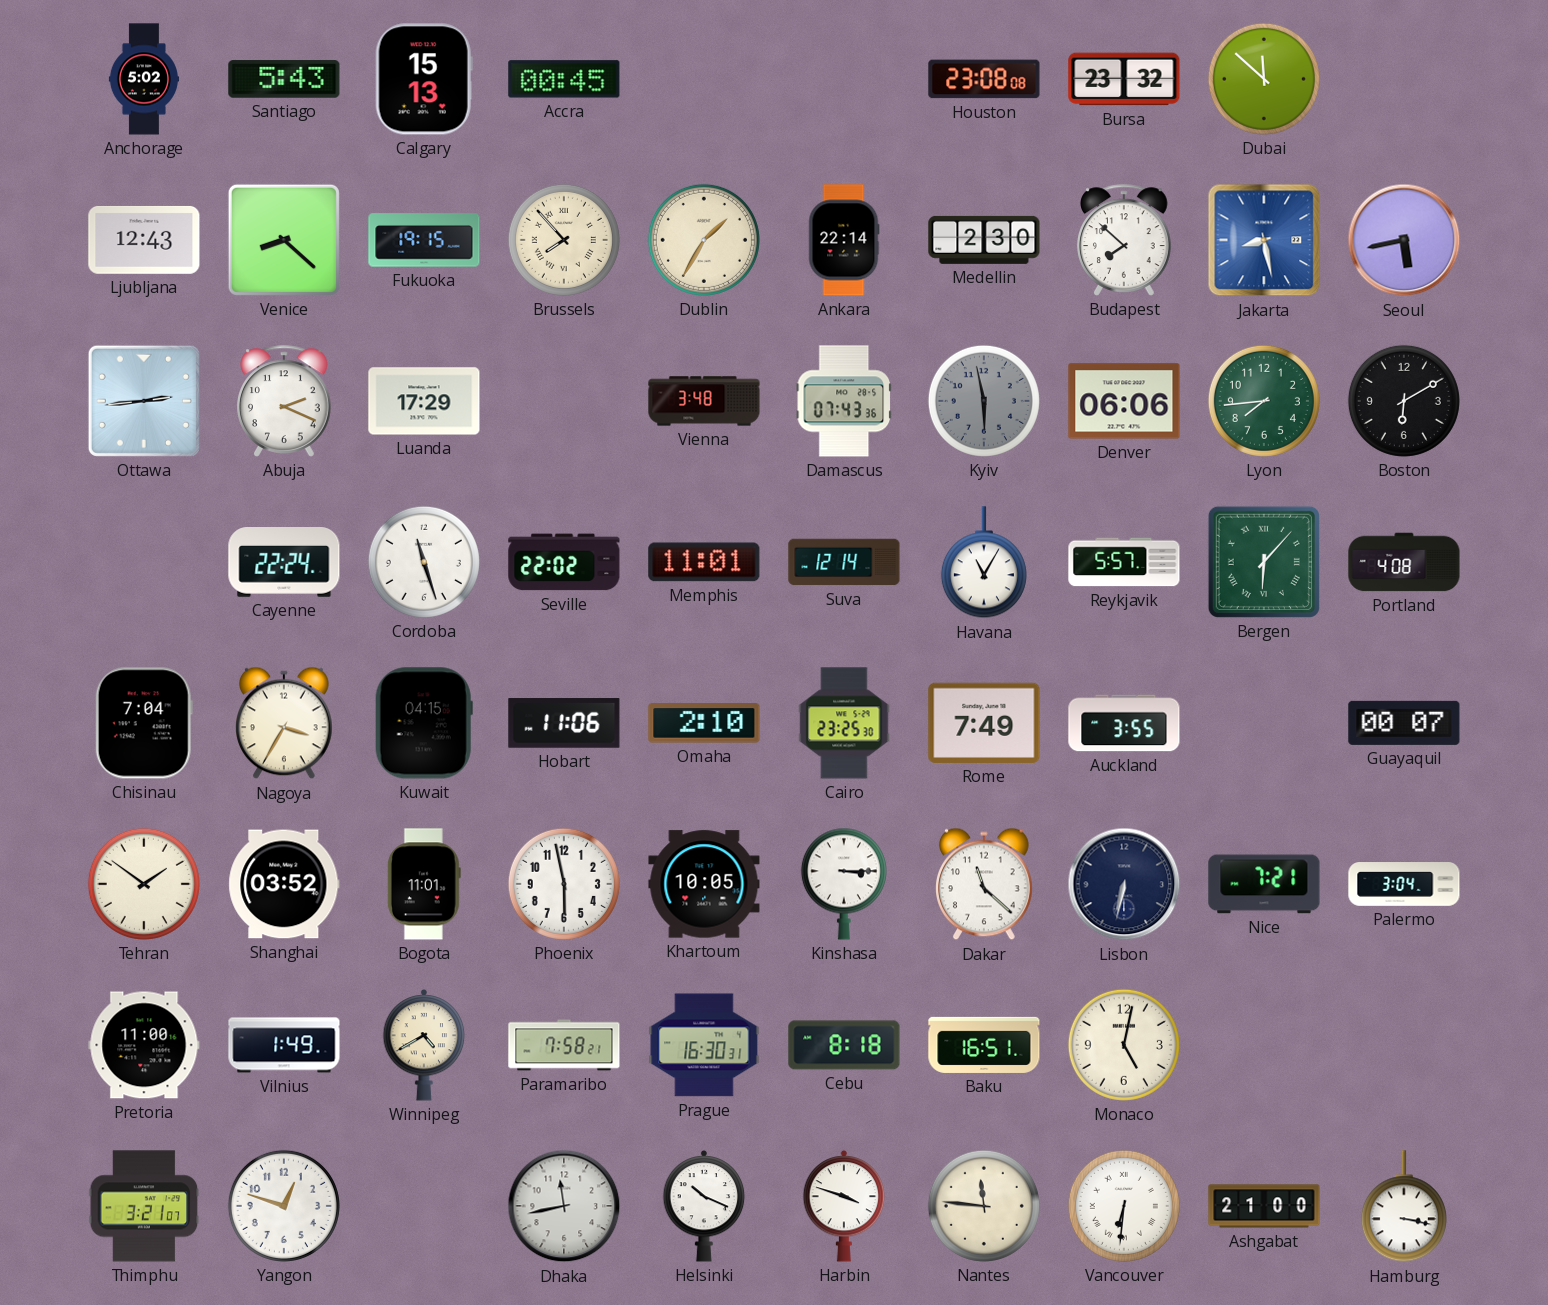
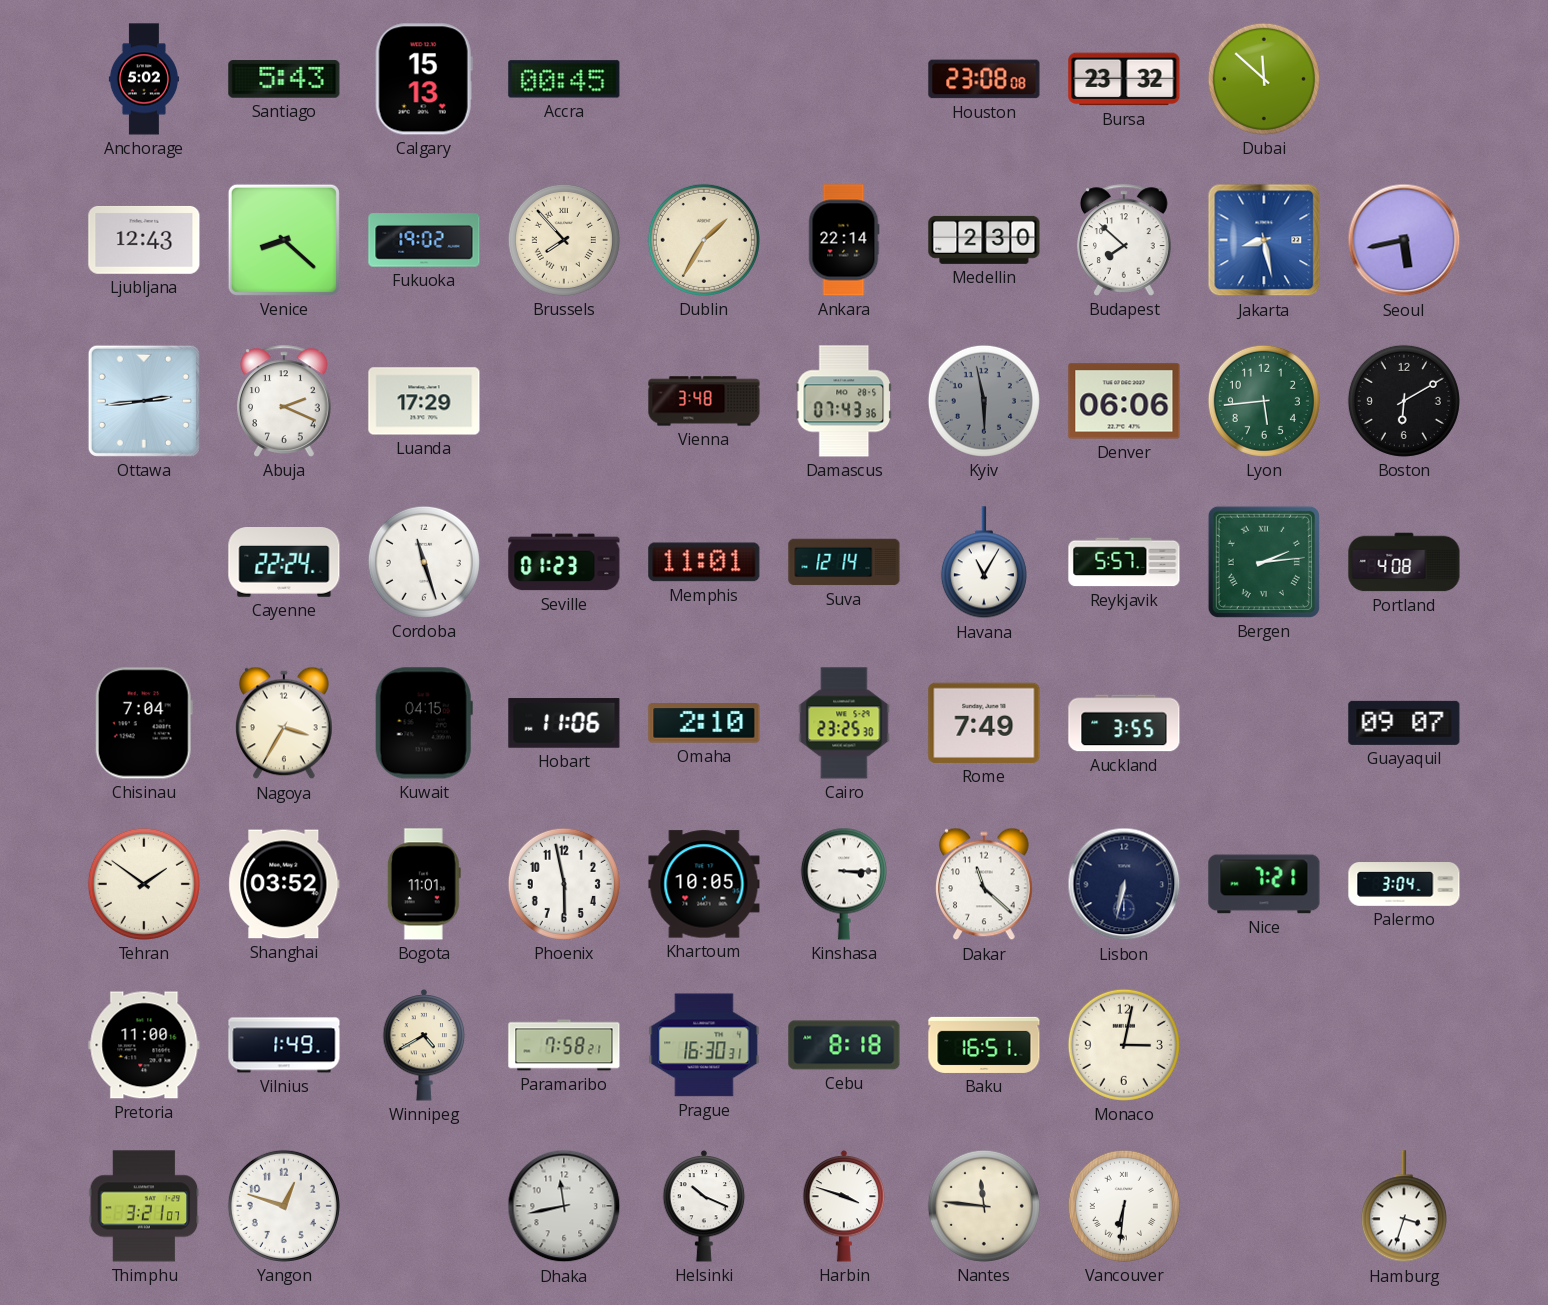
Fukuoka: 19:15 -> 19:02 (424, 240)
Lyon: 7:44 -> 5:44 (1264, 401)
Seville: 22:02 -> 01:23 (564, 562)
Bergen: 6:07 -> 2:14 (1264, 562)
Guayaquil: 00:07 -> 09:07 (1404, 723)
Monaco: 5:02 -> 3:02 (1124, 1045)
Ashgabat: 21:00 -> none (1264, 1206)
Hamburg: 3:17 -> 3:33 (1404, 1207)
